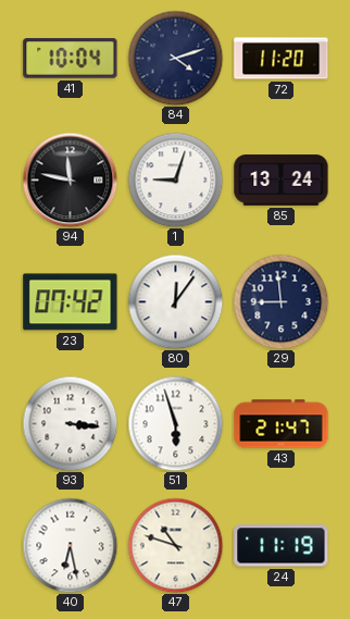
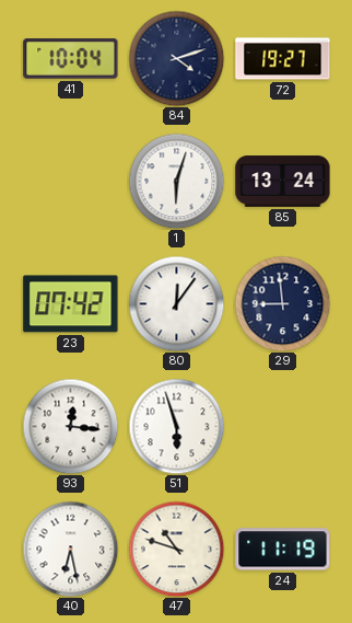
72: 11:20 -> 19:27 (283, 59)
94: 11:47 -> none (70, 179)
1: 9:03 -> 6:03 (176, 181)
93: 3:16 -> 12:16 (70, 426)
43: 21:47 -> none (282, 424)
